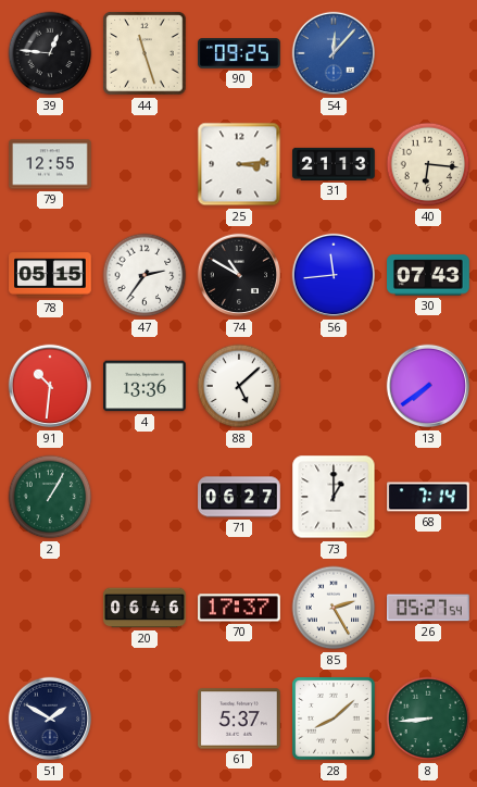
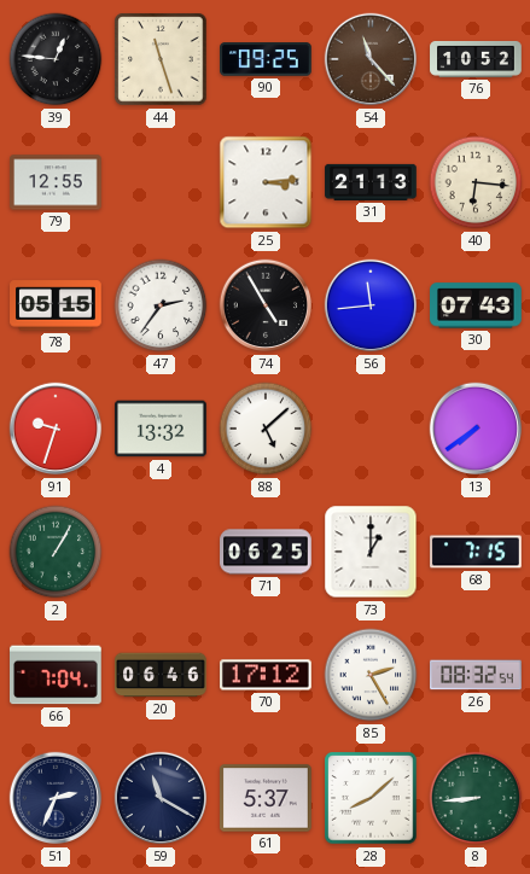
54: 12:07 -> 11:23 (371, 59)
54 dial: blue -> brown (371, 59)
76: none -> 10:52 (476, 59)
74: 10:50 -> 4:55 (266, 305)
91: 10:31 -> 9:33 (56, 429)
4: 13:36 -> 13:32 (161, 429)
71: 06:27 -> 06:25 (266, 552)
68: 7:14 -> 7:15 (476, 552)
66: none -> 7:04 (57, 675)
70: 17:37 -> 17:12 (267, 675)
26: 05:27 -> 08:32 (476, 675)
51: 1:50 -> 2:34 (56, 798)
59: none -> 11:20 (161, 798)
